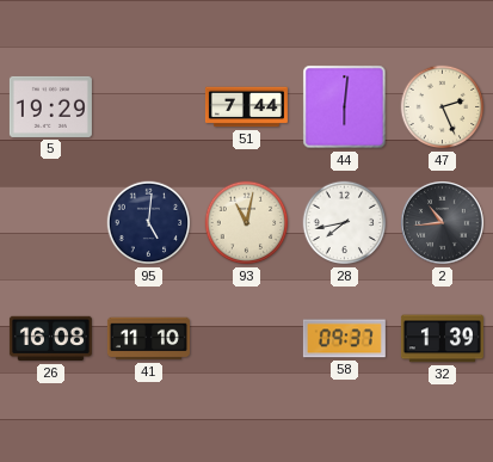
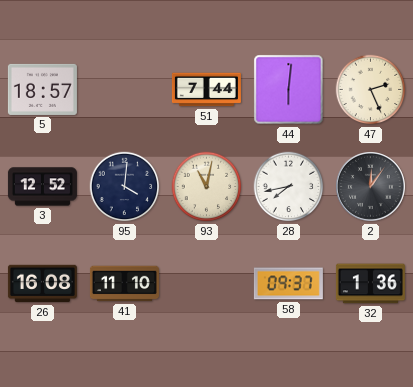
5: 19:29 -> 18:57 (42, 89)
3: none -> 12:52 (42, 187)
95: 5:01 -> 4:01 (125, 187)
2: 10:44 -> 12:06 (371, 187)
32: 1:39 -> 1:36 (370, 284)
